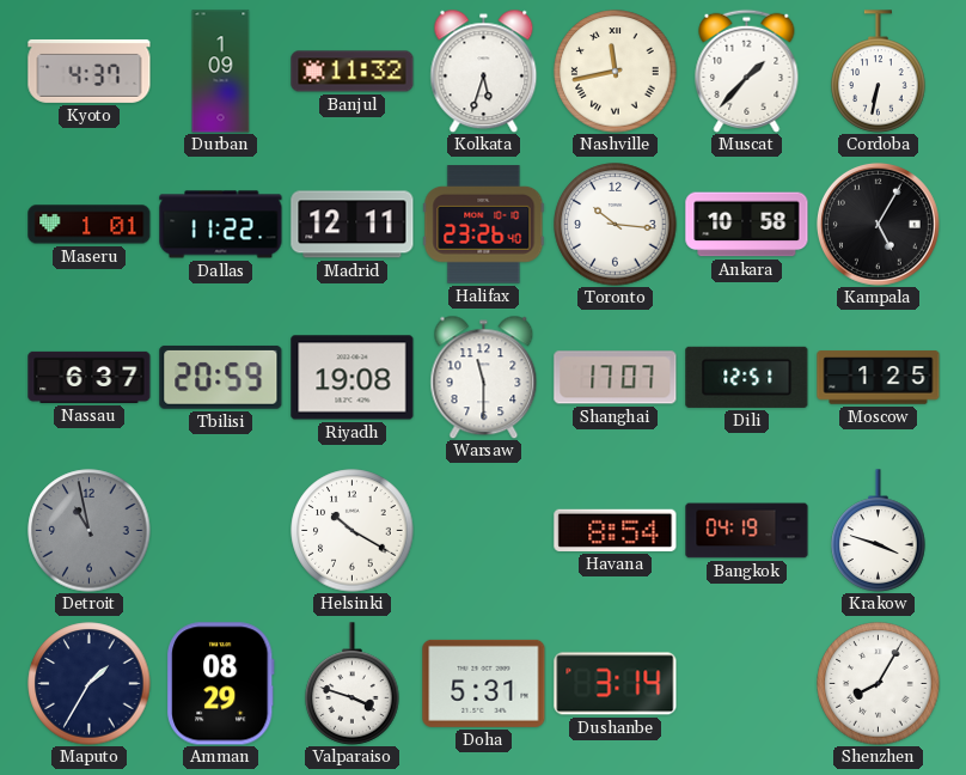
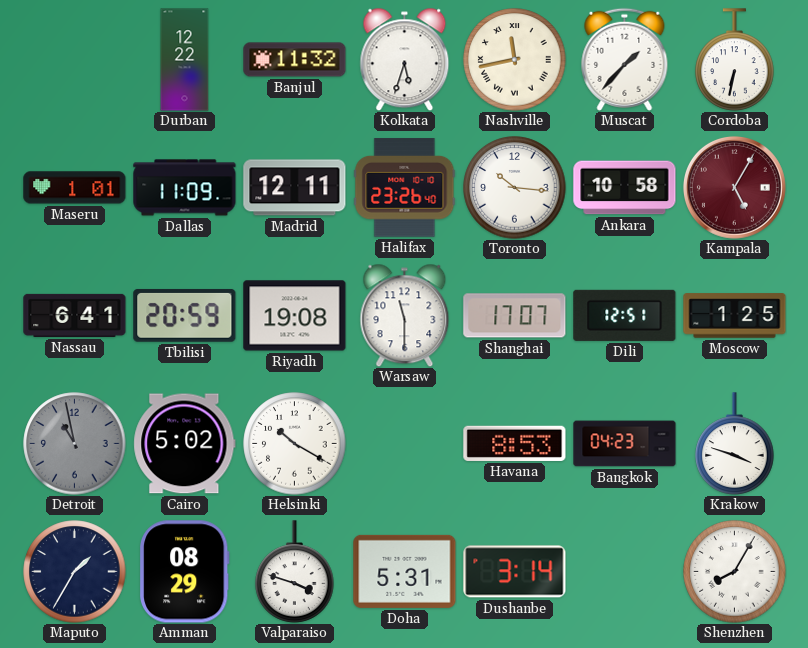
Kyoto: 4:37 -> none (90, 71)
Durban: 1:09 -> 12:22 (185, 60)
Dallas: 11:22 -> 11:09 (185, 188)
Kampala dial: black -> burgundy (734, 187)
Nassau: 6:37 -> 6:41 (75, 315)
Cairo: none -> 5:02 (185, 444)
Havana: 8:54 -> 8:53 (515, 443)
Bangkok: 04:19 -> 04:23 (625, 444)
